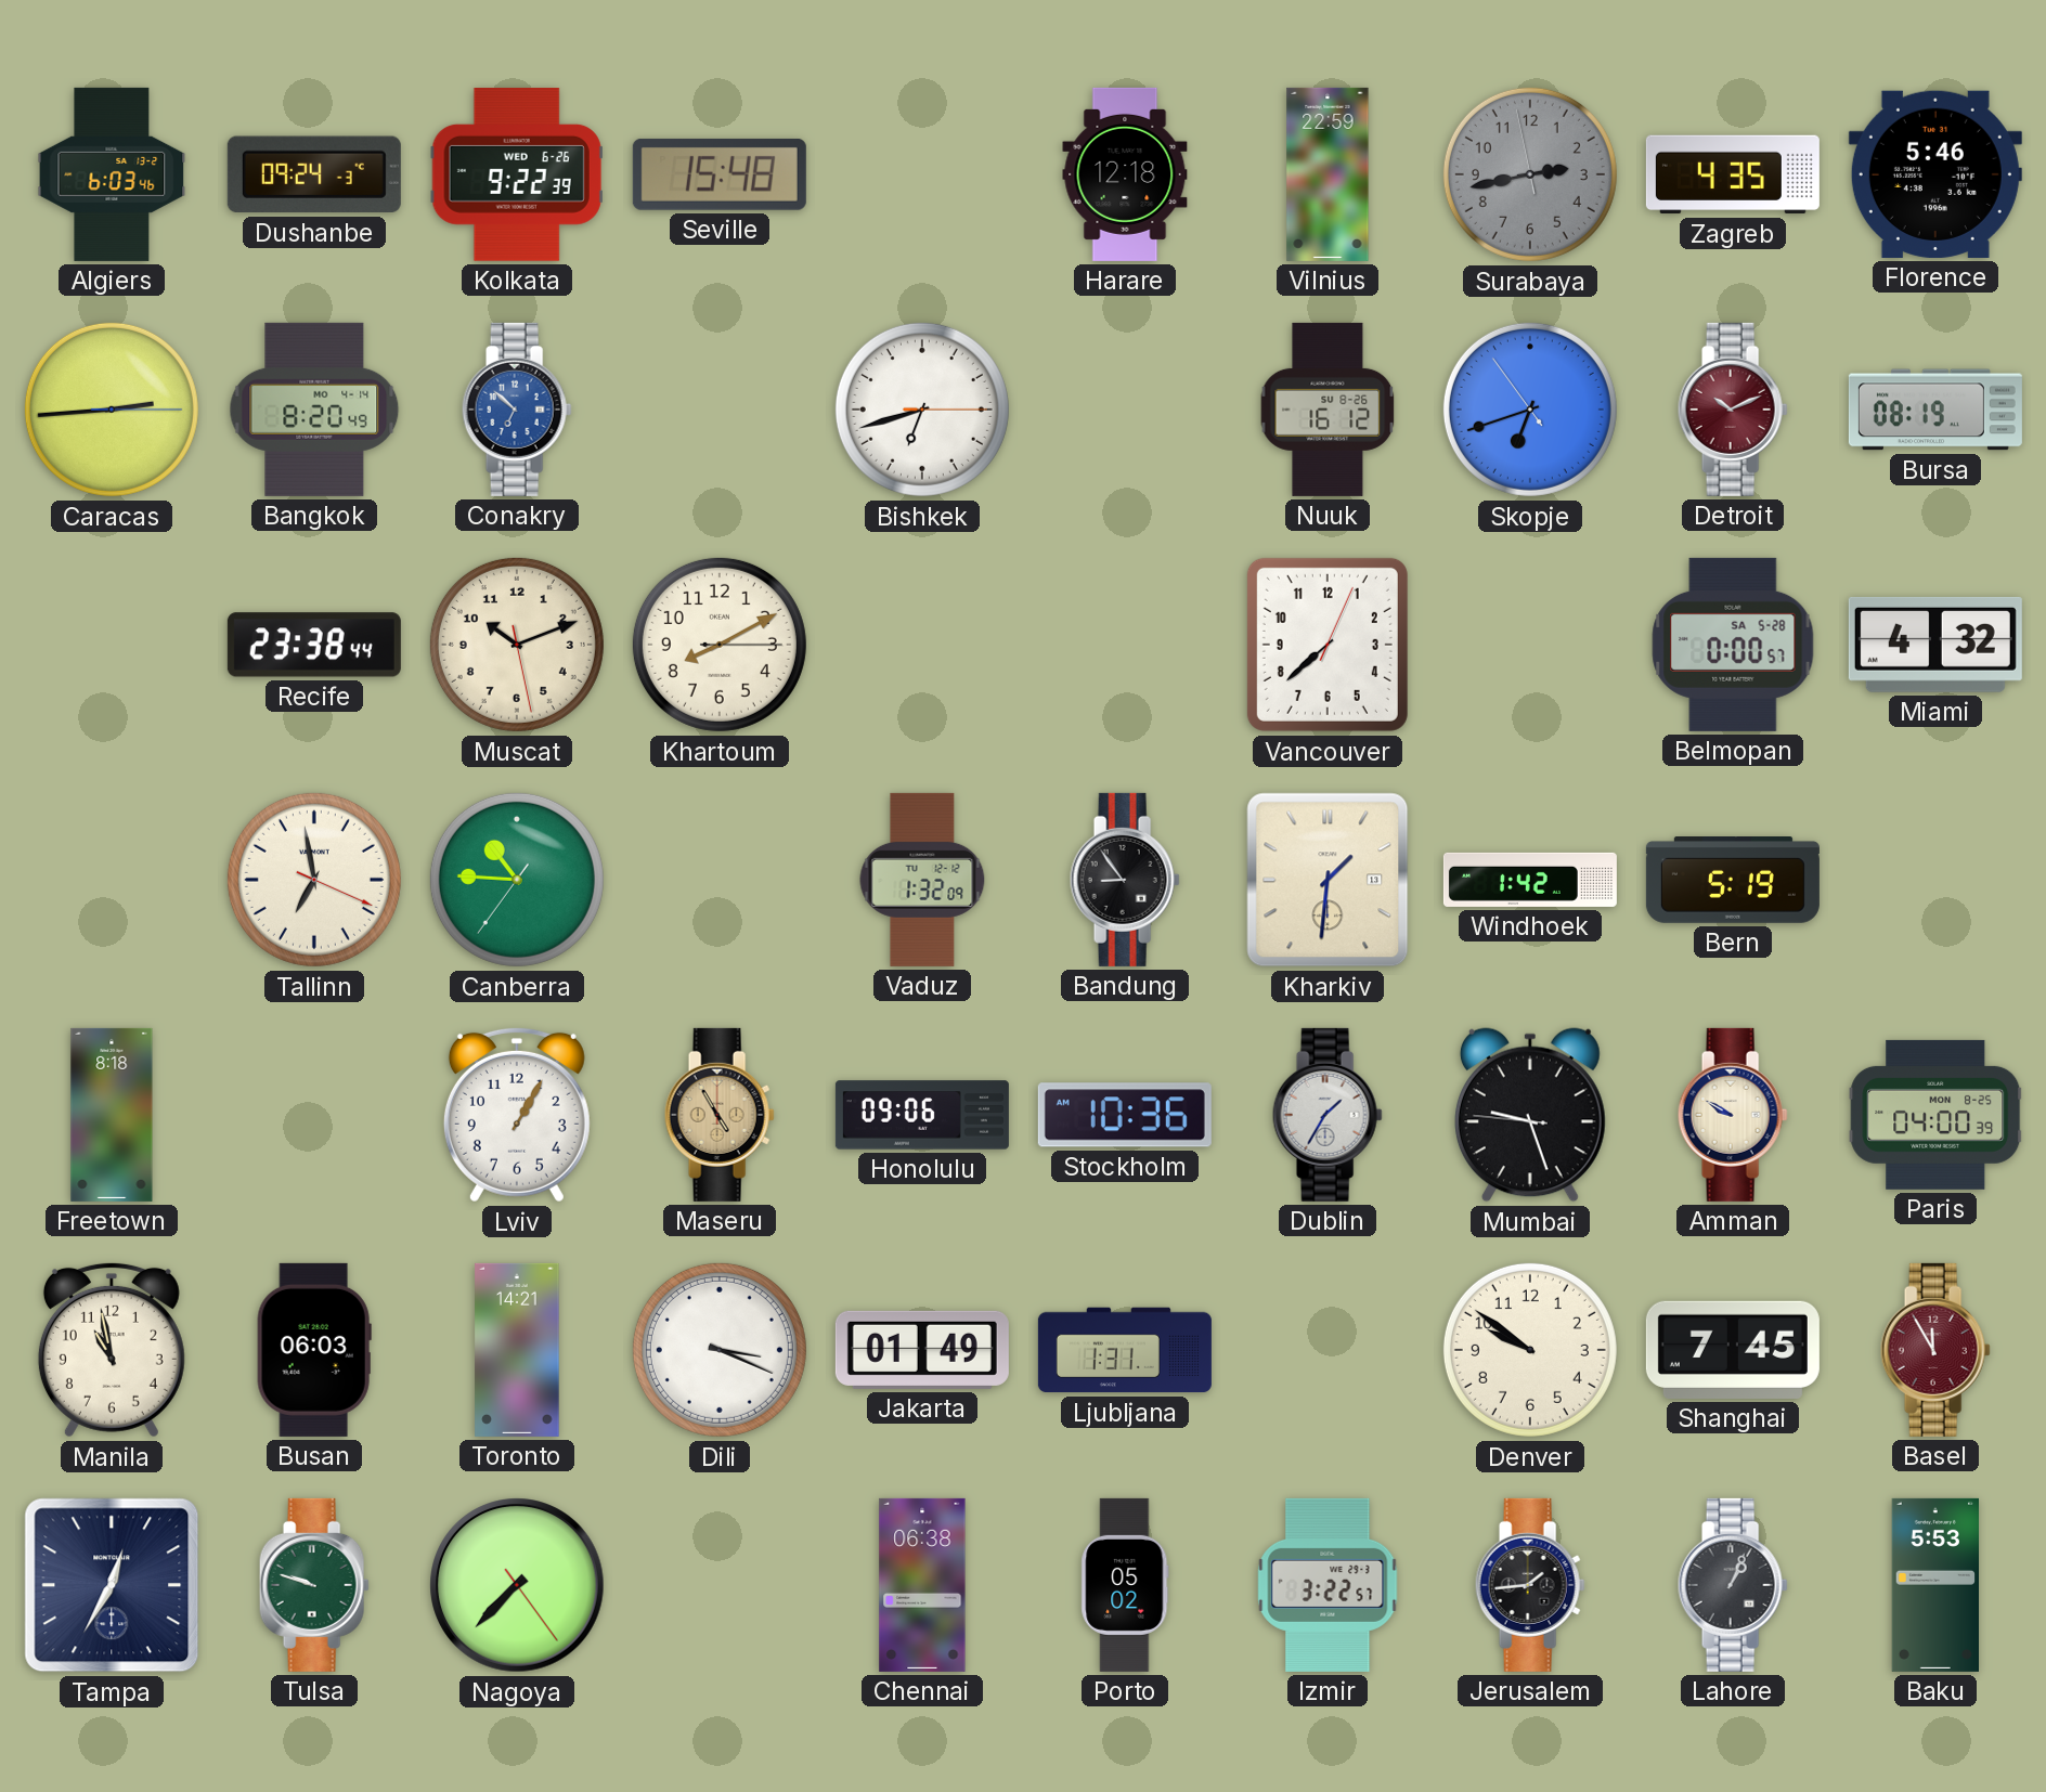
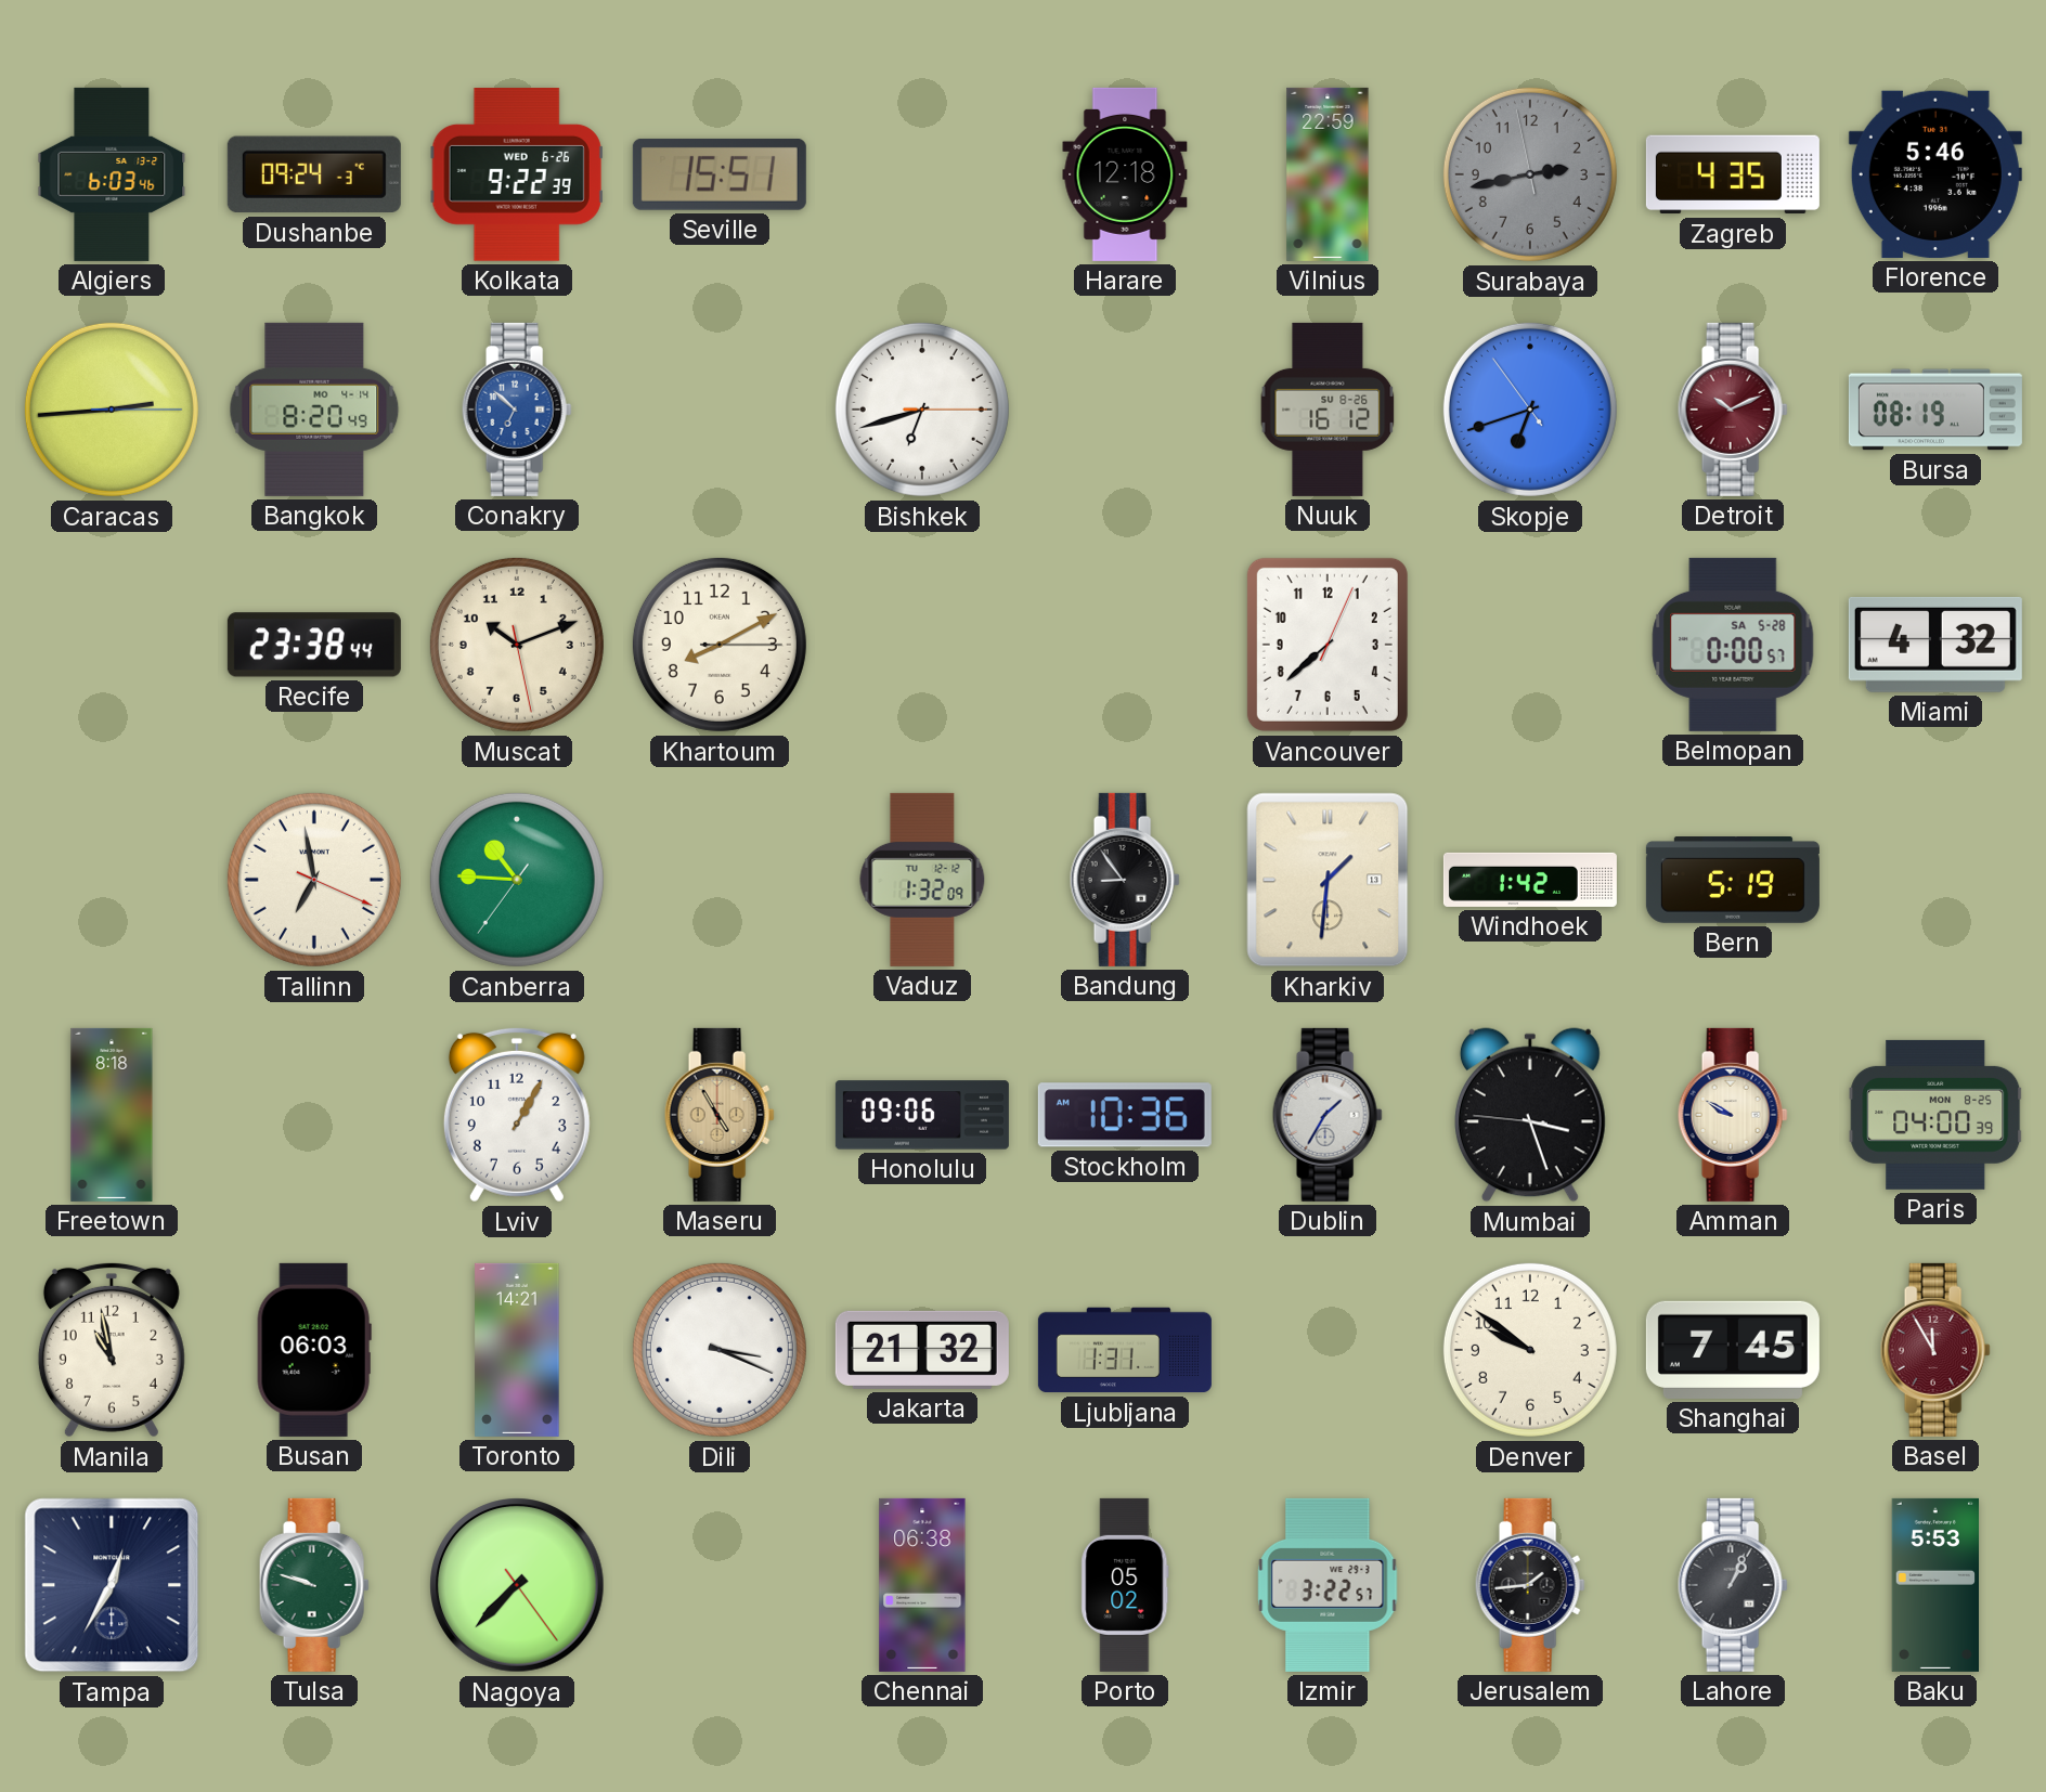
Seville: 15:48 -> 15:51 (720, 174)
Mumbai: 9:26 -> 3:26 (1530, 1115)
Jakarta: 01:49 -> 21:32 (922, 1350)
